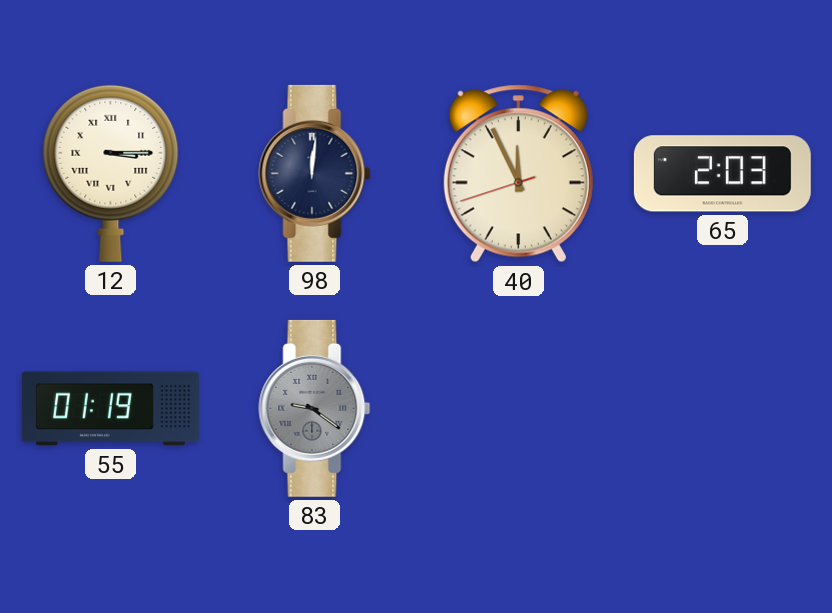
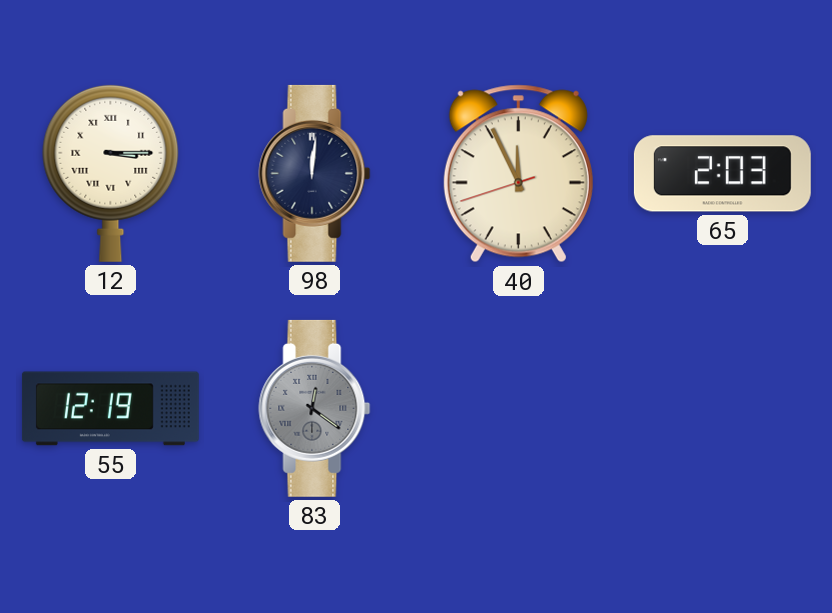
55: 01:19 -> 12:19 (110, 409)
83: 9:21 -> 12:21 (315, 408)
